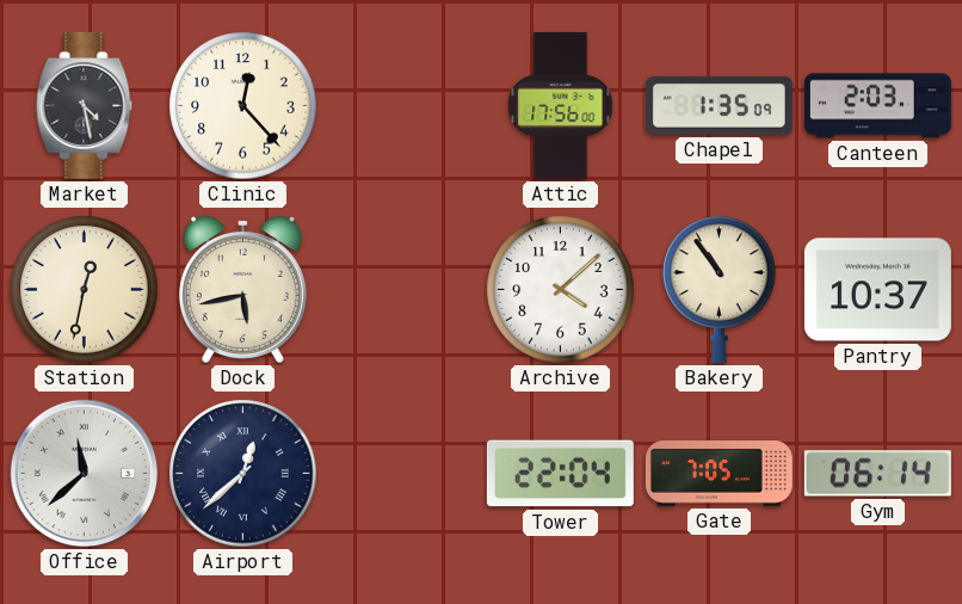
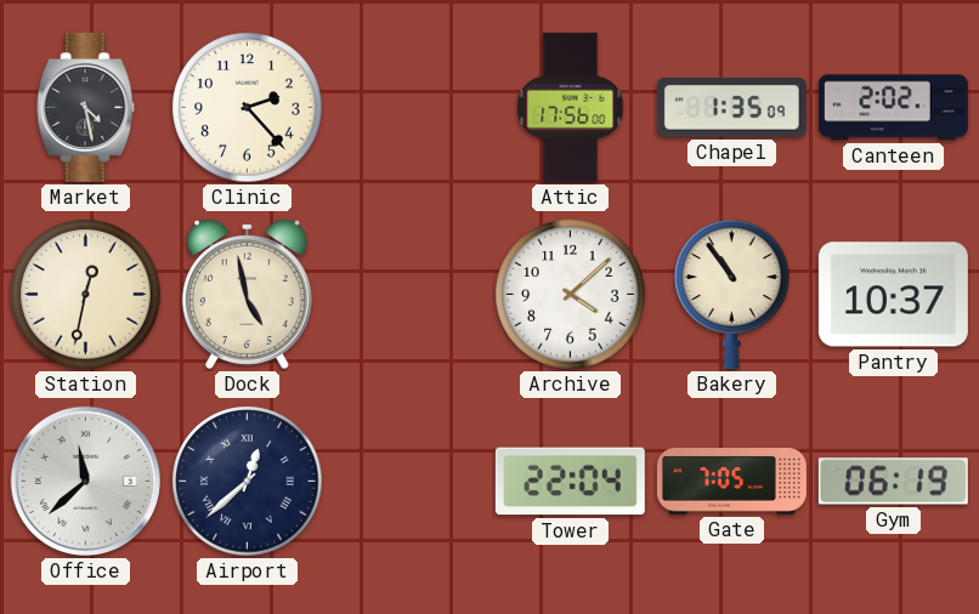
Clinic: 12:23 -> 2:23 (248, 108)
Canteen: 2:03 -> 2:02 (893, 108)
Dock: 5:43 -> 4:58 (247, 295)
Gym: 06:14 -> 06:19 (893, 482)
